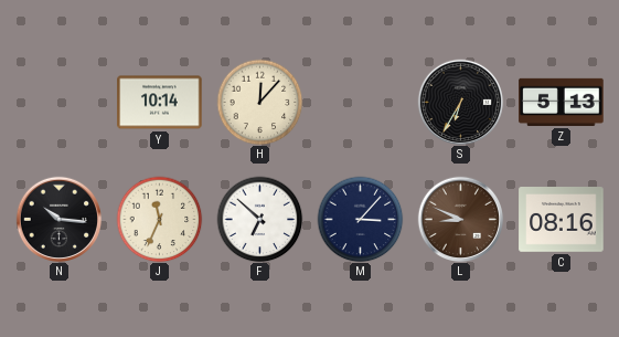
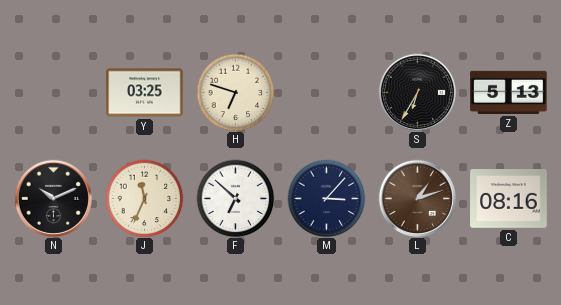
Y: 10:14 -> 03:25 (145, 93)
H: 12:07 -> 6:48 (235, 92)
N: 10:16 -> 10:11 (53, 198)
L: 8:49 -> 1:12 (417, 198)
